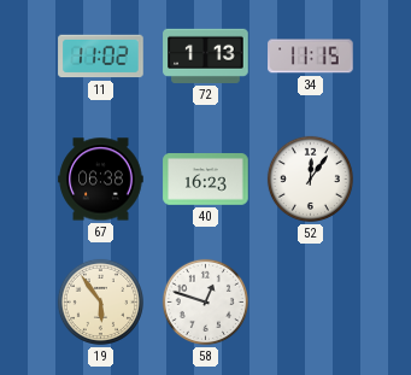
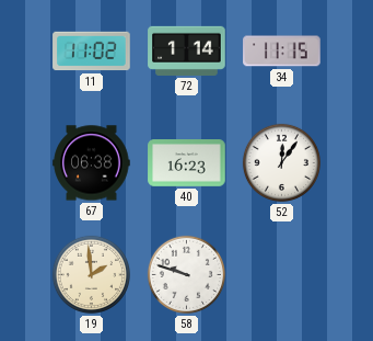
72: 1:13 -> 1:14 (187, 50)
19: 5:54 -> 1:59 (91, 274)
58: 12:48 -> 9:48 (186, 274)
